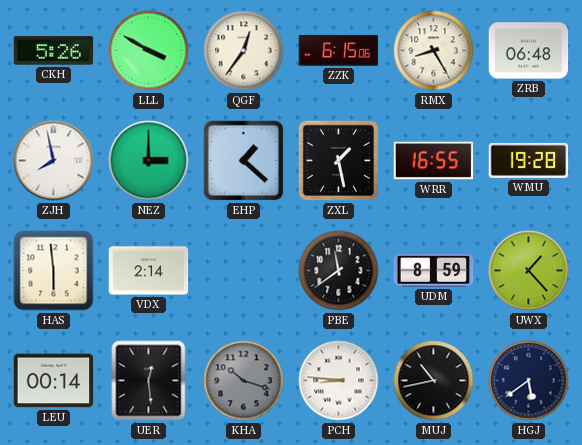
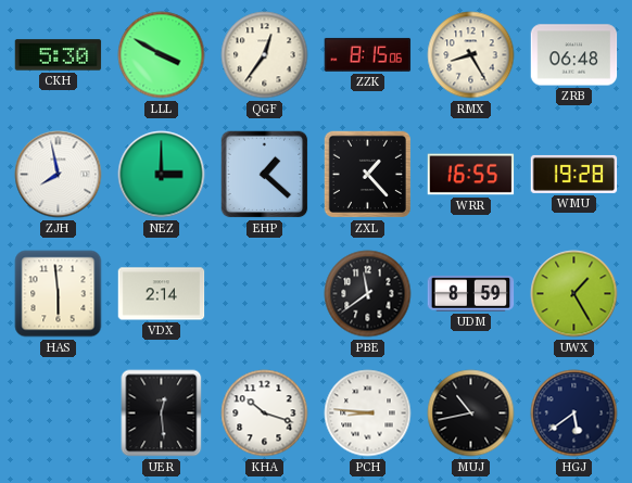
CKH: 5:26 -> 5:30 (59, 55)
ZZK: 6:15 -> 8:15 (368, 54)
ZXL: 1:28 -> 1:23 (367, 174)
UWX: 1:23 -> 1:25 (574, 294)
LEU: 00:14 -> none (54, 381)
KHA dial: grey -> white (265, 414)
